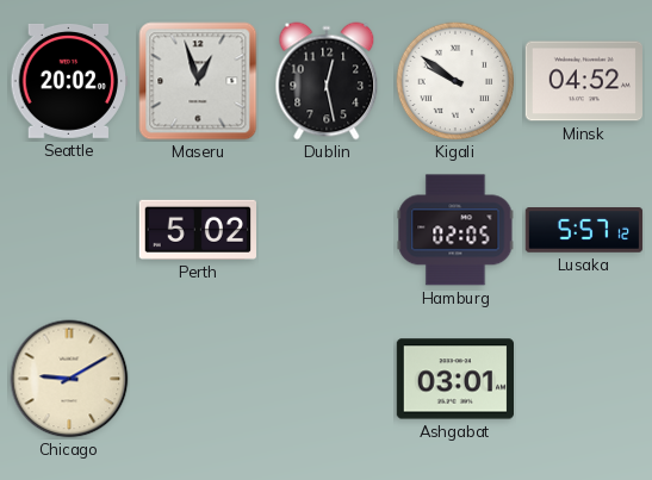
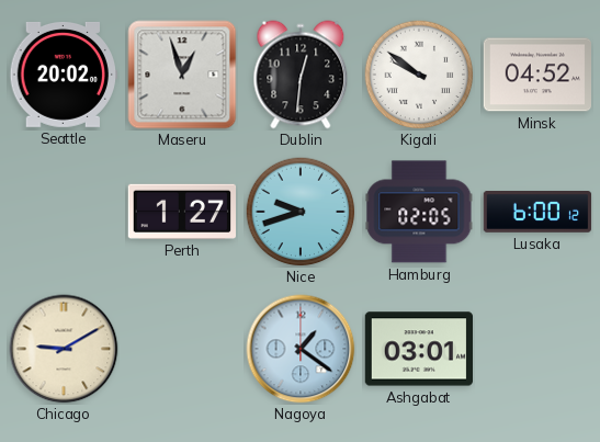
Dublin: 12:28 -> 12:31 (301, 75)
Perth: 5:02 -> 1:27 (181, 212)
Nice: none -> 9:42 (301, 212)
Lusaka: 5:57 -> 6:00 (537, 212)
Nagoya: none -> 1:21 (301, 349)
